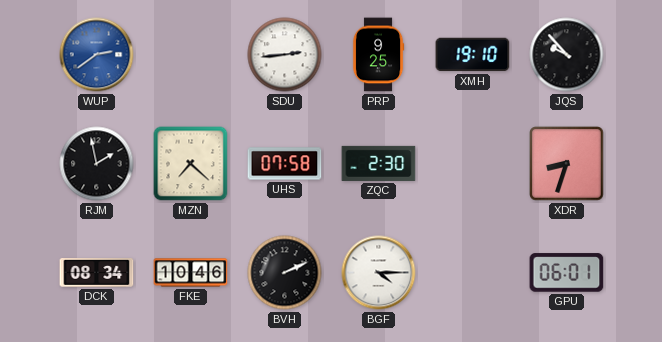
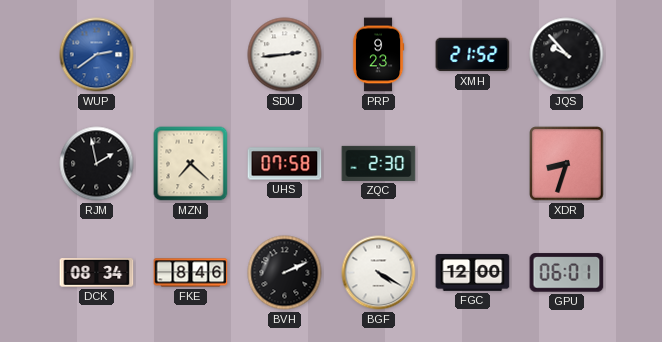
PRP: 9:25 -> 9:23 (378, 55)
XMH: 19:10 -> 21:52 (473, 55)
FKE: 10:46 -> 8:46 (191, 273)
BGF: 4:15 -> 4:20 (379, 273)
FGC: none -> 12:00 (473, 272)
